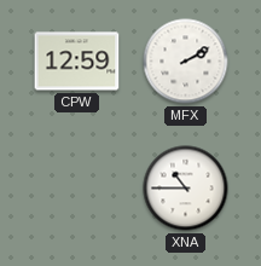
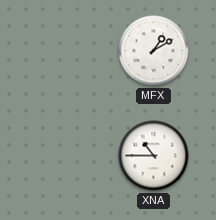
CPW: 12:59 -> none (77, 62)
MFX: 2:10 -> 1:10 (154, 51)
